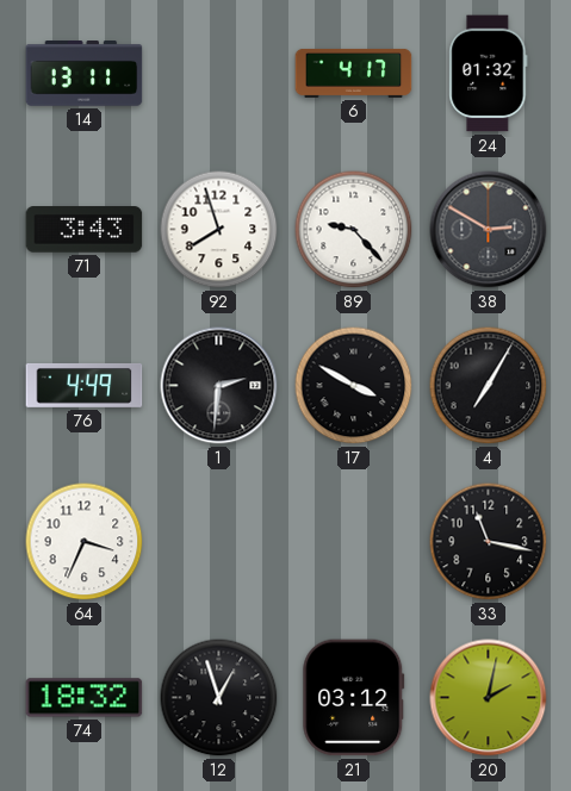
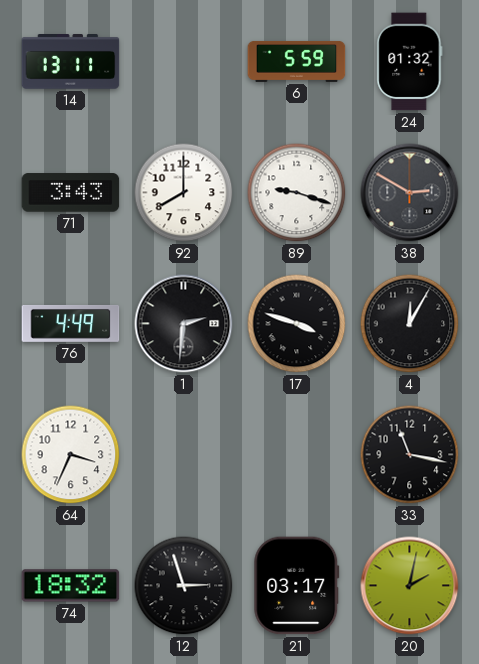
6: 4:17 -> 5:59 (297, 61)
92: 7:57 -> 8:00 (184, 193)
89: 9:23 -> 9:18 (297, 193)
17: 3:50 -> 3:48 (297, 324)
4: 7:05 -> 12:05 (410, 324)
12: 12:57 -> 2:57 (184, 586)
21: 03:12 -> 03:17 (297, 586)
